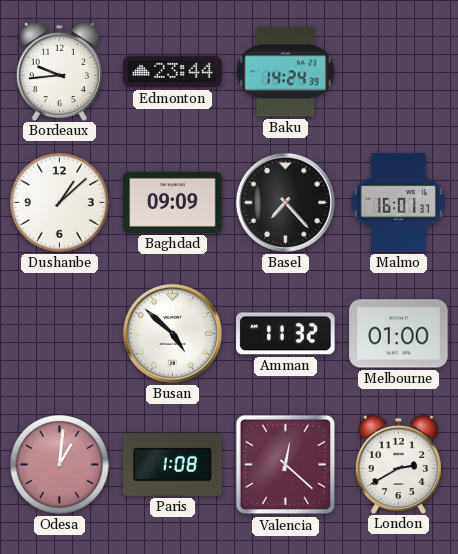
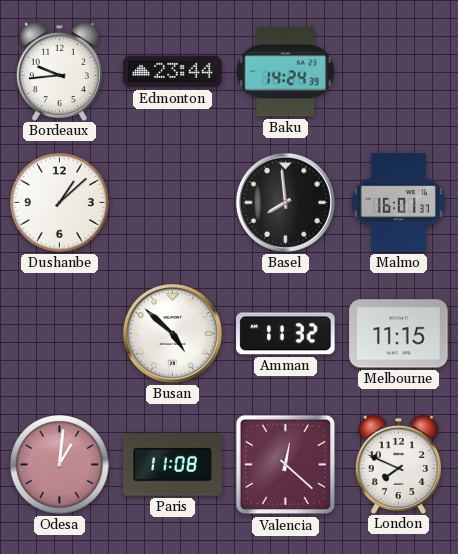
Baghdad: 09:09 -> none (173, 202)
Basel: 7:23 -> 7:59 (285, 202)
Melbourne: 01:00 -> 11:15 (399, 334)
Paris: 1:08 -> 11:08 (173, 465)
London: 2:40 -> 7:49 (398, 464)
